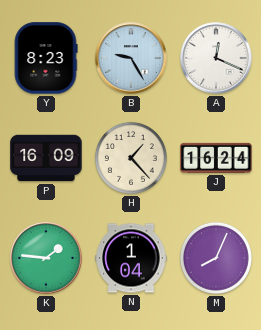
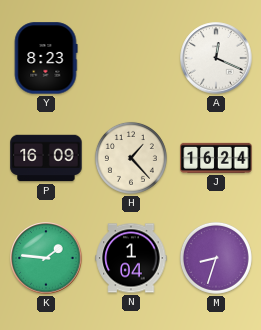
B: 9:25 -> none (131, 58)
M: 8:04 -> 8:33 (216, 258)
